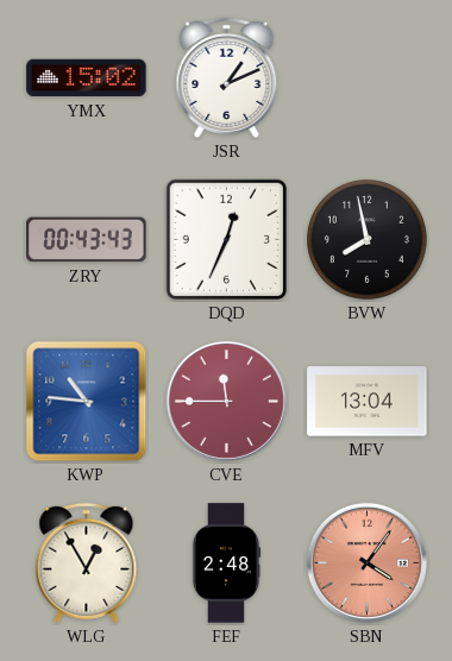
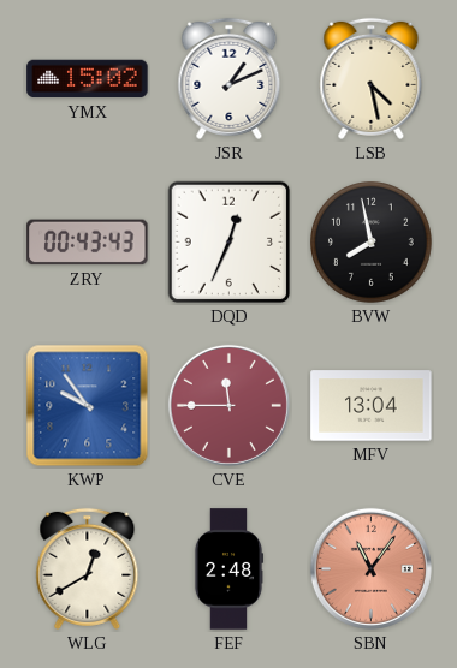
LSB: none -> 4:28 (372, 78)
KWP: 10:46 -> 9:54 (88, 406)
WLG: 12:55 -> 12:40 (88, 568)
SBN: 4:06 -> 11:06 (370, 568)
